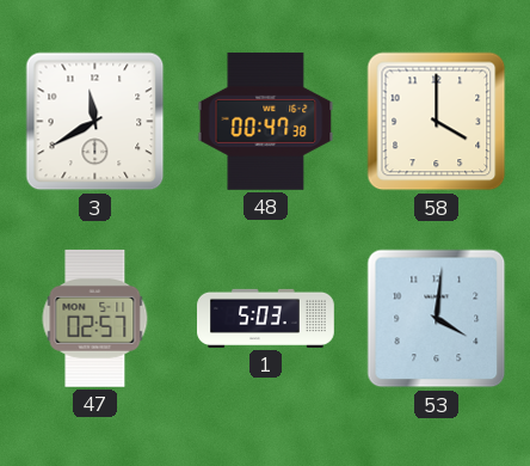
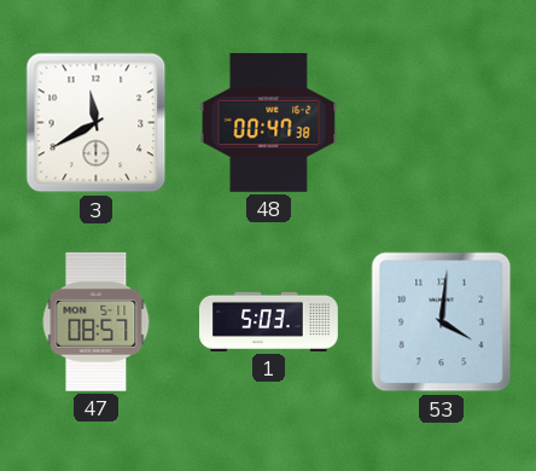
58: 4:00 -> none (437, 122)
47: 02:57 -> 08:57 (97, 321)
